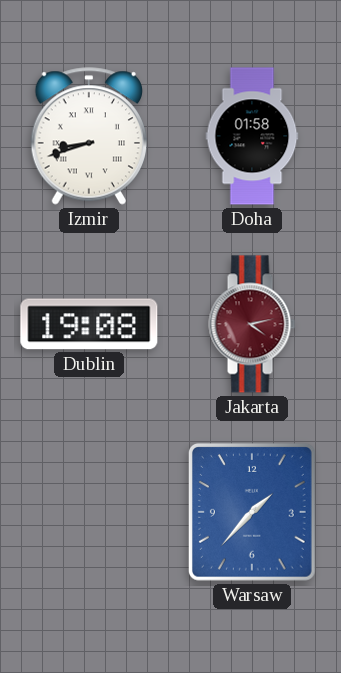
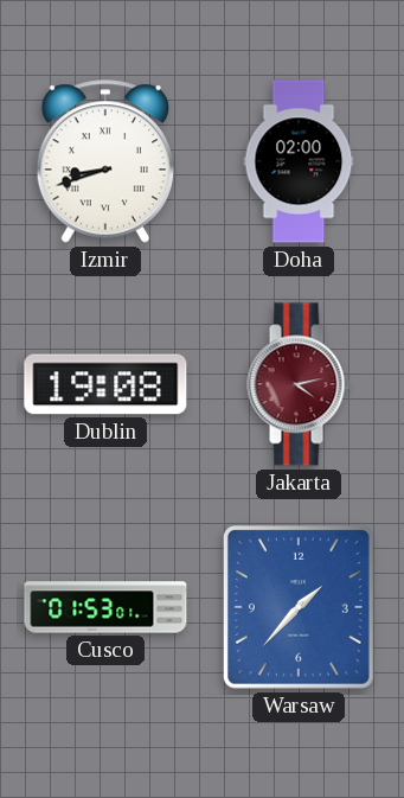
Doha: 01:58 -> 02:00 (299, 161)
Cusco: none -> 01:53 (105, 607)
